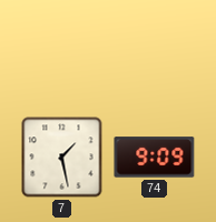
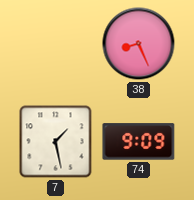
38: none -> 8:26 (139, 44)
